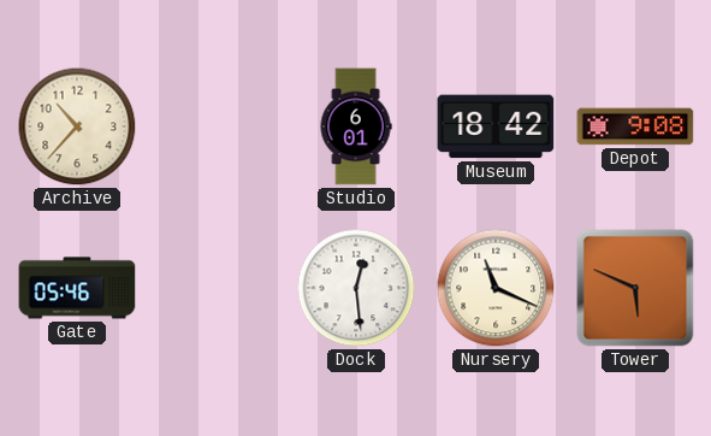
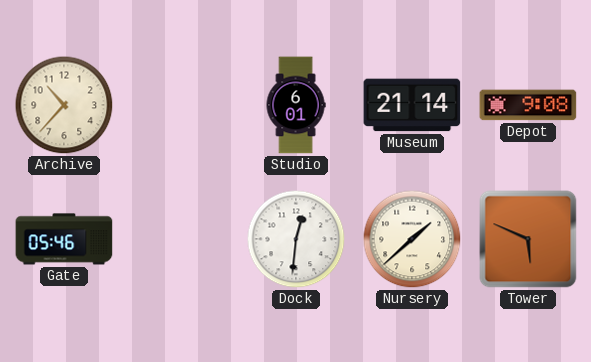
Museum: 18:42 -> 21:14 (412, 105)
Dock: 12:29 -> 12:31 (296, 239)
Nursery: 11:19 -> 1:38 (412, 239)
